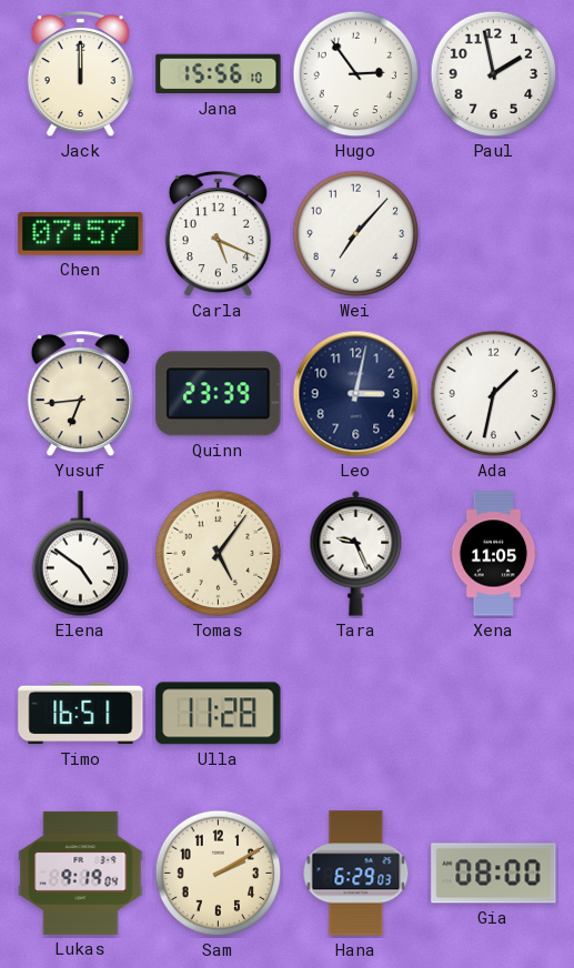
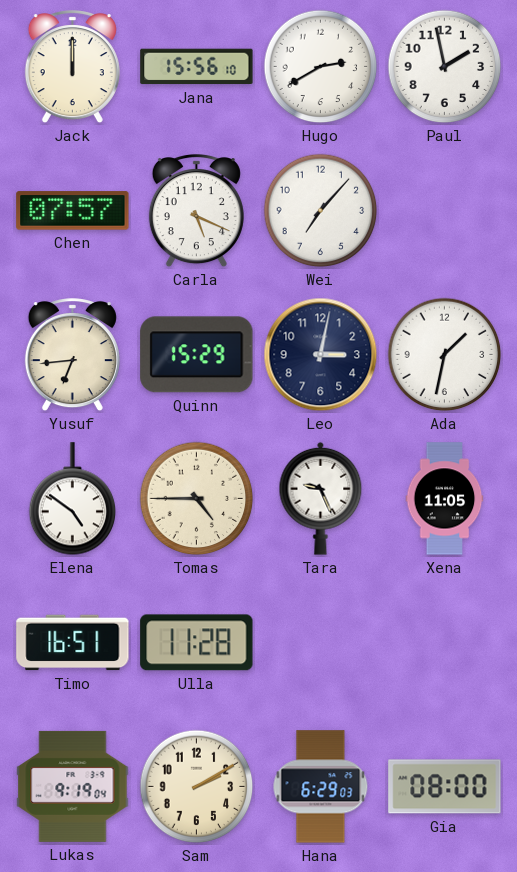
Hugo: 2:54 -> 2:40 (321, 67)
Quinn: 23:39 -> 15:29 (197, 355)
Tomas: 5:06 -> 4:45 (197, 499)
